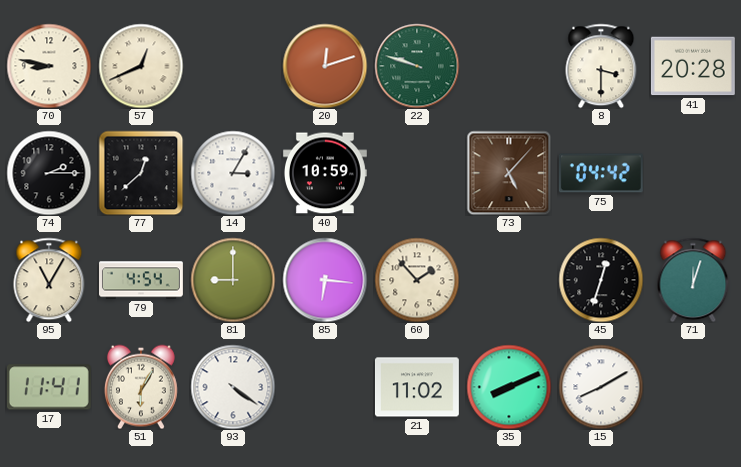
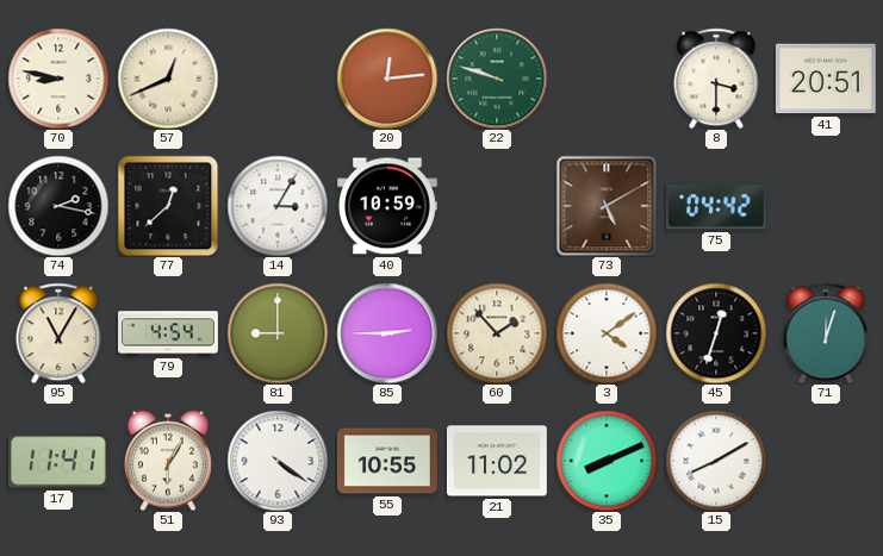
20: 12:12 -> 12:14 (387, 79)
41: 20:28 -> 20:51 (826, 79)
74: 2:15 -> 2:17 (58, 206)
73: 5:07 -> 5:10 (607, 206)
85: 6:16 -> 2:45 (387, 333)
3: none -> 4:09 (607, 333)
55: none -> 10:55 (387, 461)
